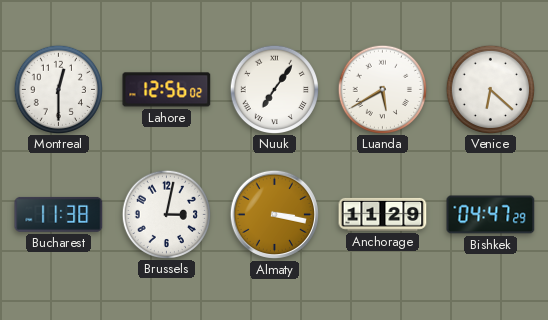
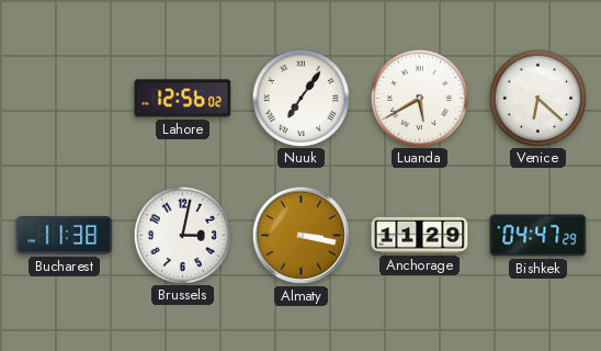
Montreal: 12:30 -> none (58, 89)
